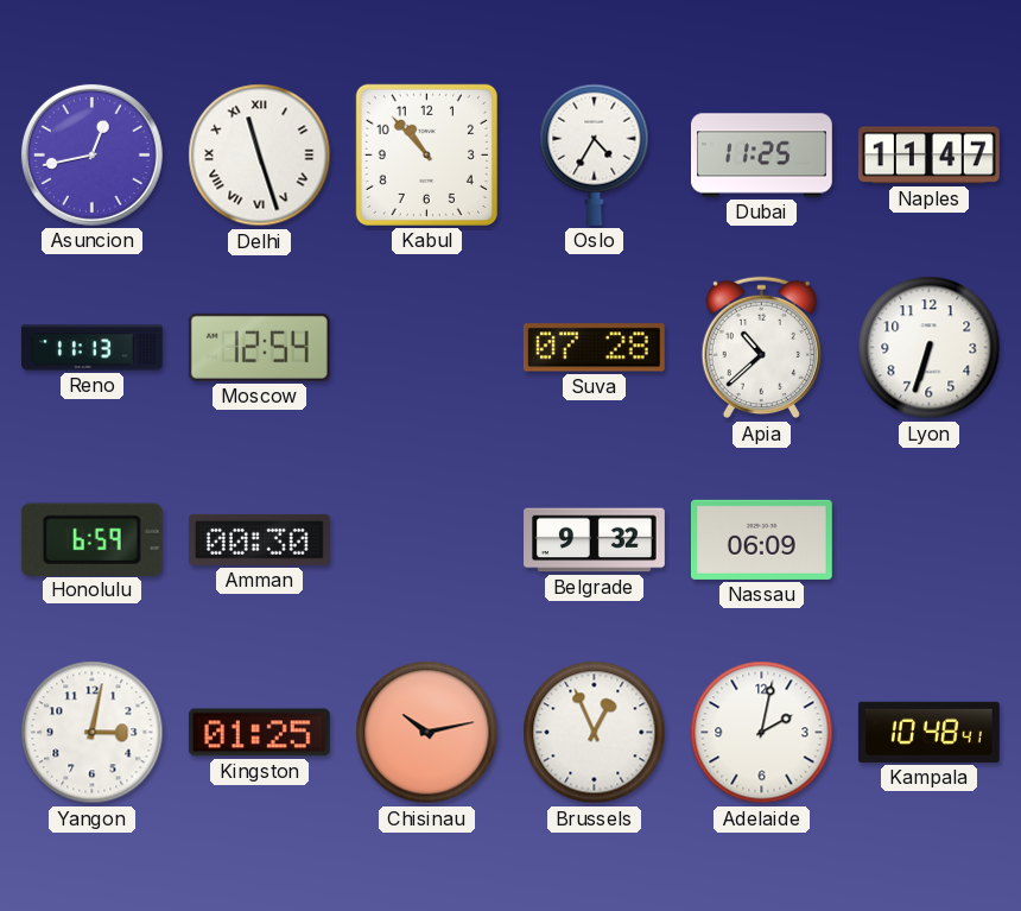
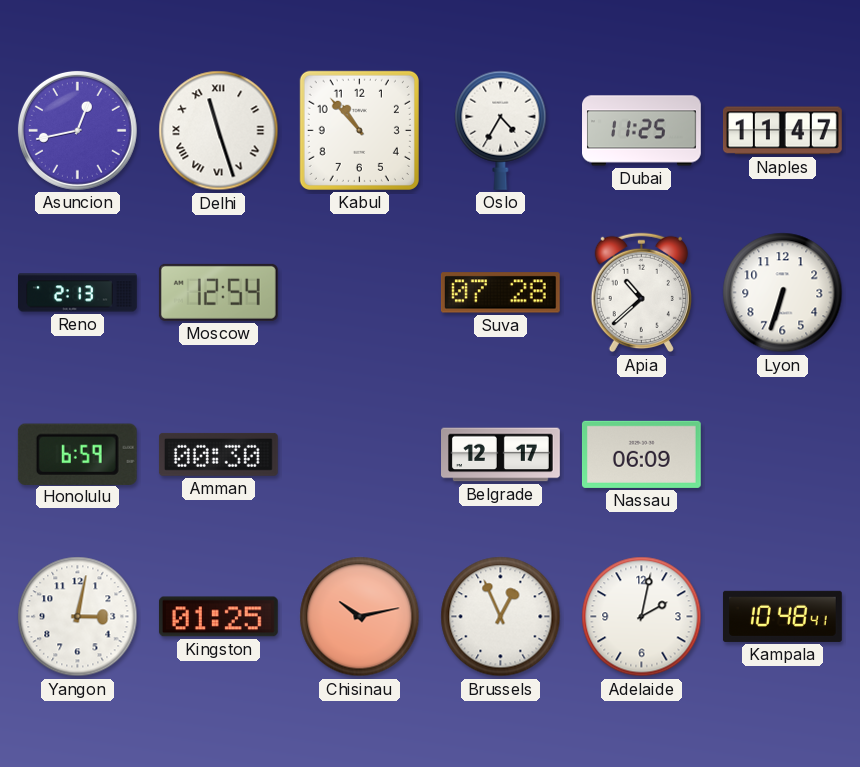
Reno: 11:13 -> 2:13 (78, 293)
Belgrade: 9:32 -> 12:17 (501, 455)
